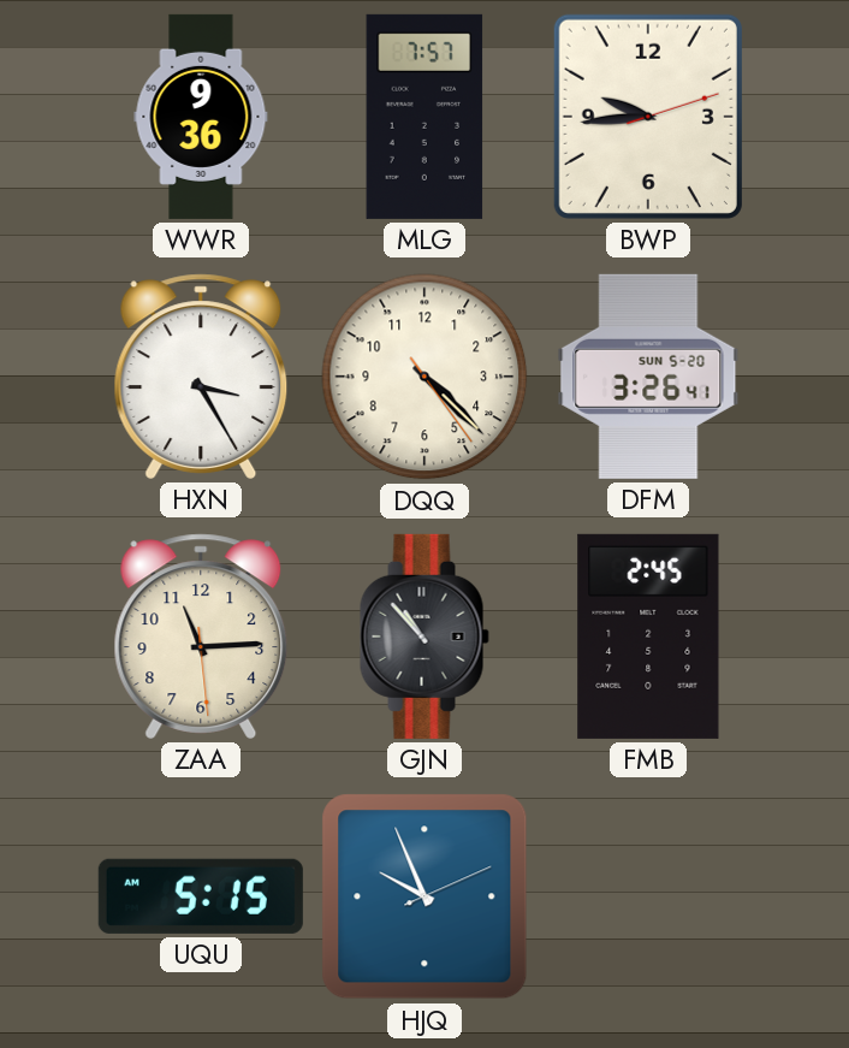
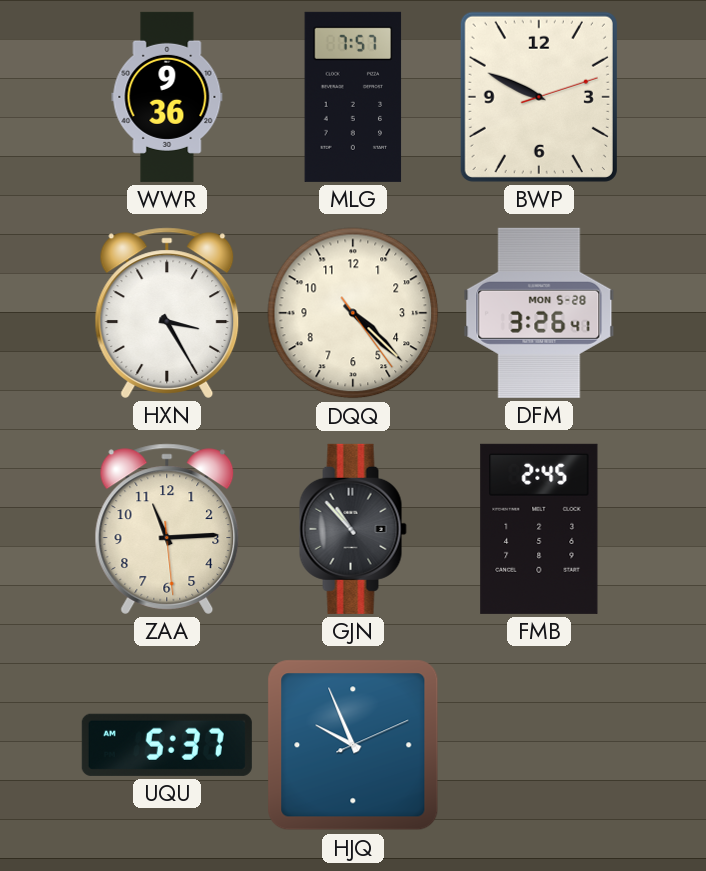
BWP: 9:44 -> 9:49 (539, 97)
DFM date: SUN 5-20 -> MON 5-28 (539, 313)
UQU: 5:15 -> 5:37 (167, 745)
